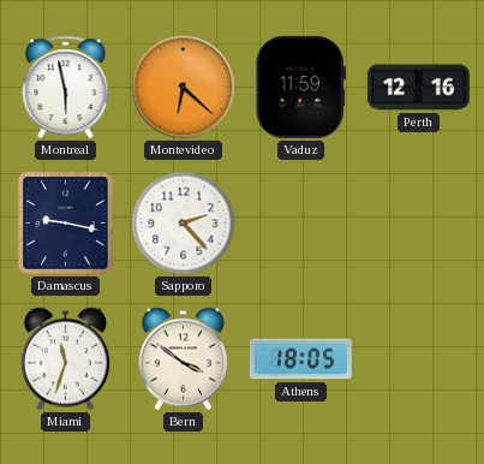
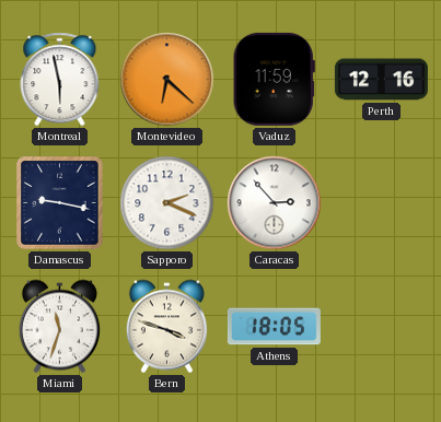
Sapporo: 2:23 -> 2:19 (167, 203)
Caracas: none -> 2:53 (275, 203)
Bern: 3:51 -> 3:48 (166, 327)
